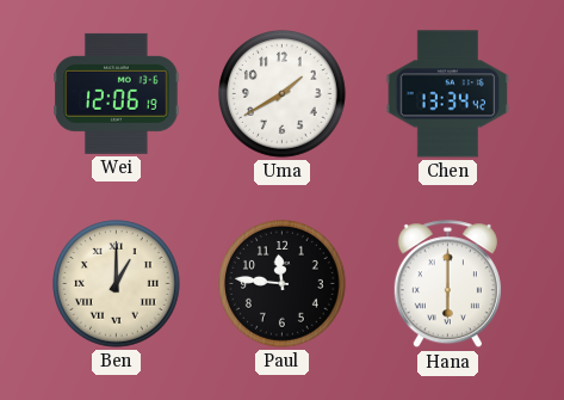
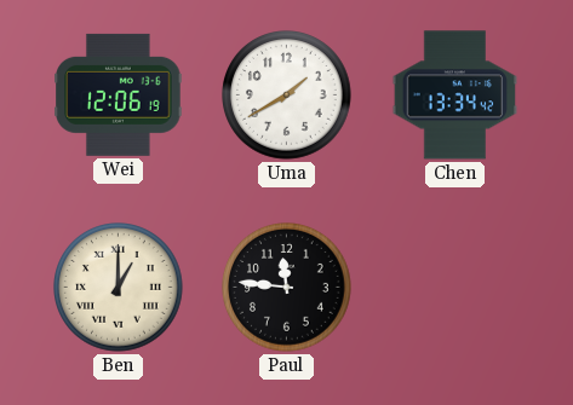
Hana: 6:00 -> none (447, 284)
